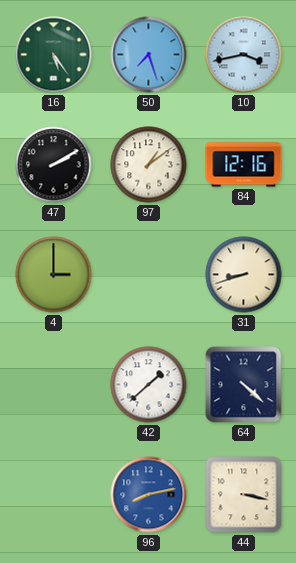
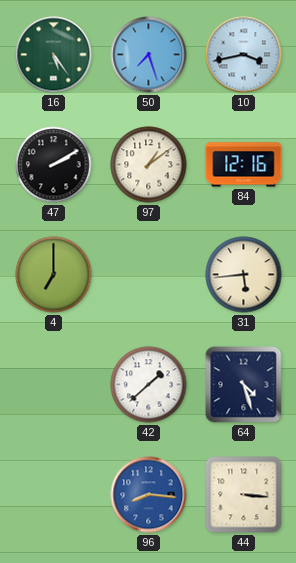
4: 3:00 -> 7:00 (54, 275)
31: 8:42 -> 5:44 (244, 275)
64: 4:22 -> 4:27 (244, 385)
96: 8:13 -> 8:16 (149, 495)
44: 3:17 -> 3:16 (244, 495)
